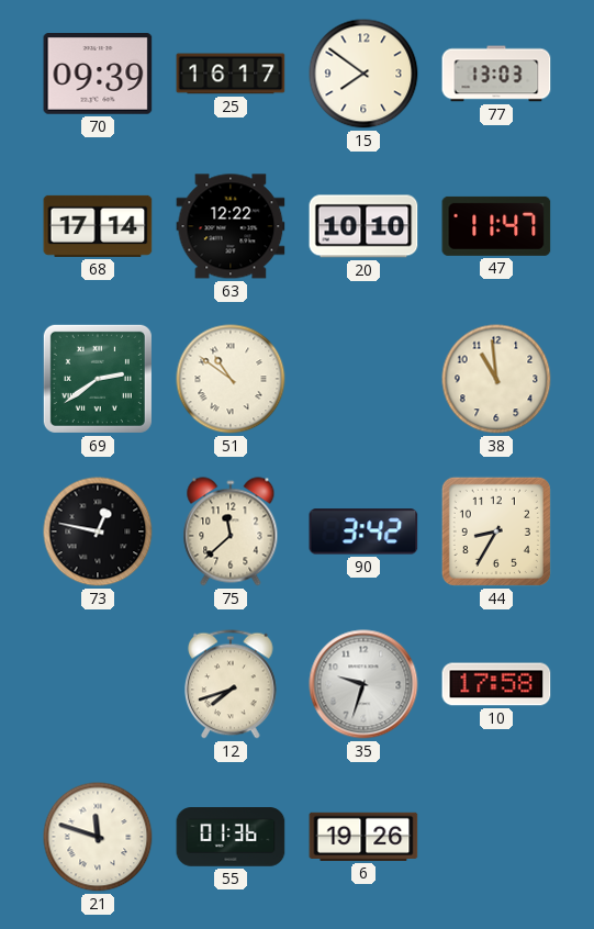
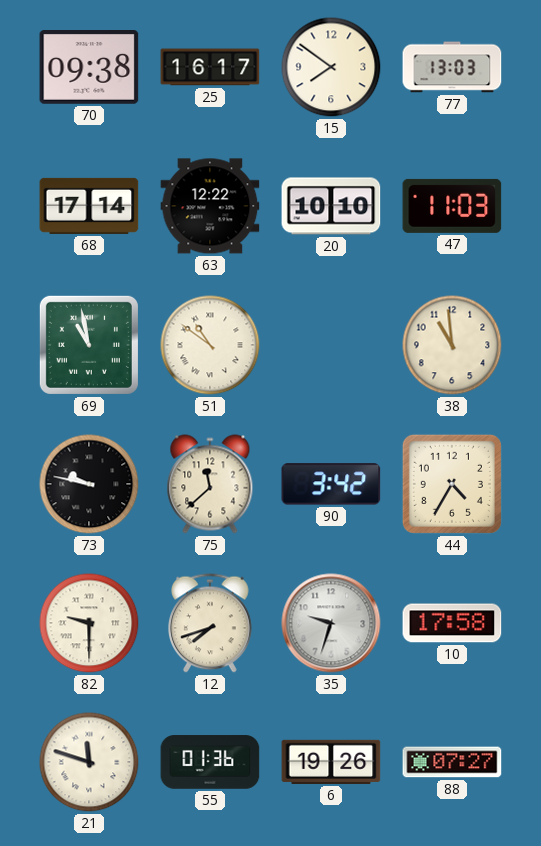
70: 09:39 -> 09:38 (89, 68)
47: 11:47 -> 11:03 (452, 206)
69: 2:39 -> 10:58 (89, 345)
73: 12:47 -> 9:47 (89, 484)
44: 8:35 -> 4:35 (452, 484)
82: none -> 9:30 (89, 623)
88: none -> 07:27 (452, 762)
